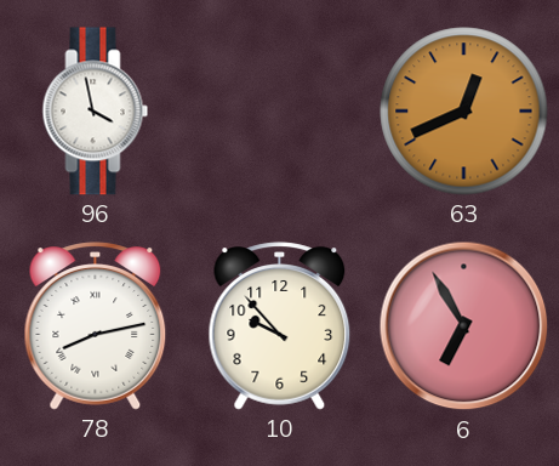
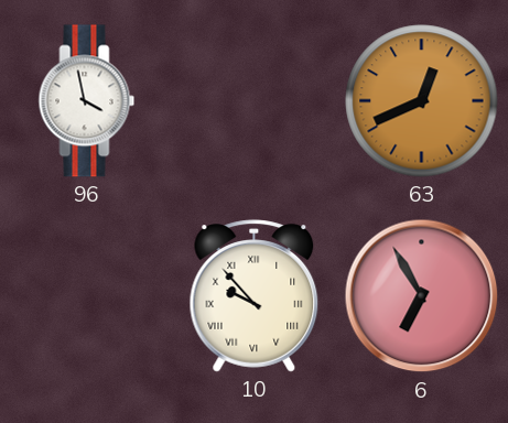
78: 8:13 -> none (96, 326)
10 numerals: Arabic -> Roman (255, 296)
